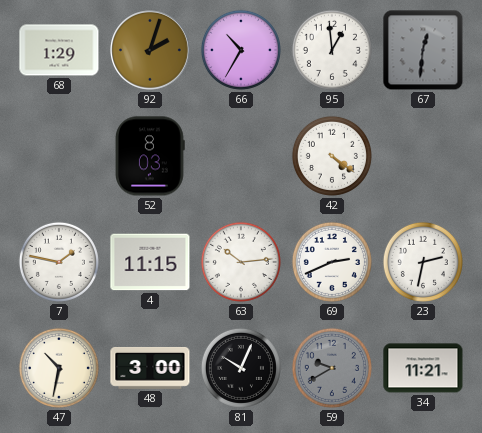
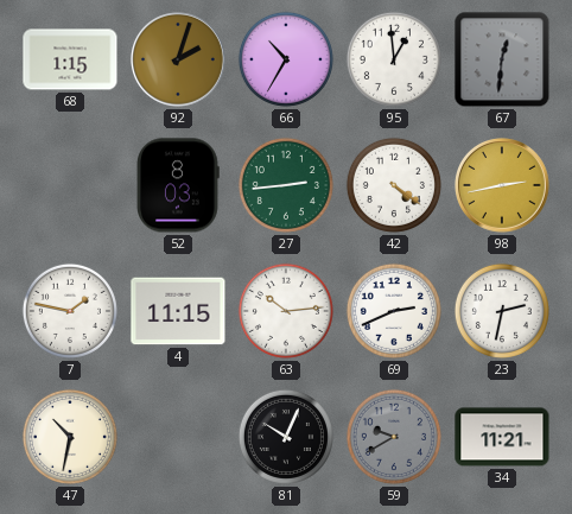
68: 1:29 -> 1:15 (70, 59)
27: none -> 2:44 (286, 185)
98: none -> 2:43 (503, 186)
48: 3:00 -> none (150, 368)
